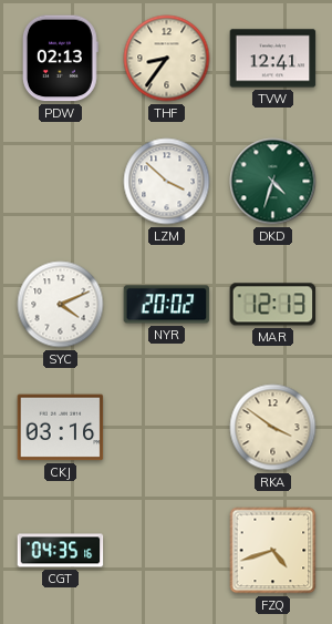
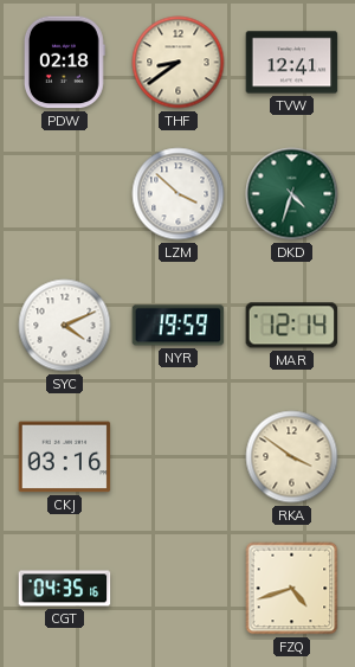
PDW: 02:13 -> 02:18 (64, 63)
THF: 8:36 -> 8:39 (179, 63)
NYR: 20:02 -> 19:59 (179, 326)
MAR: 12:13 -> 12:14 (292, 326)
